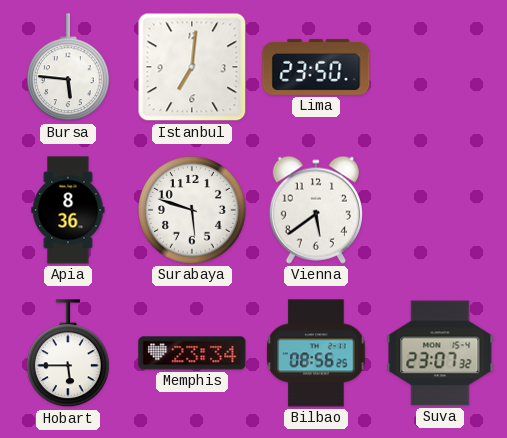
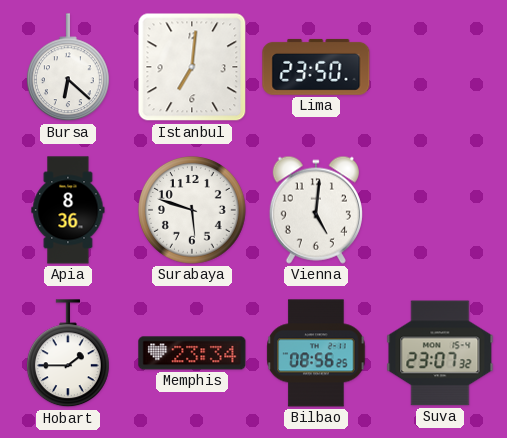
Bursa: 5:46 -> 6:22 (68, 68)
Vienna: 5:39 -> 5:01 (316, 210)
Hobart: 5:45 -> 1:45 (68, 354)
